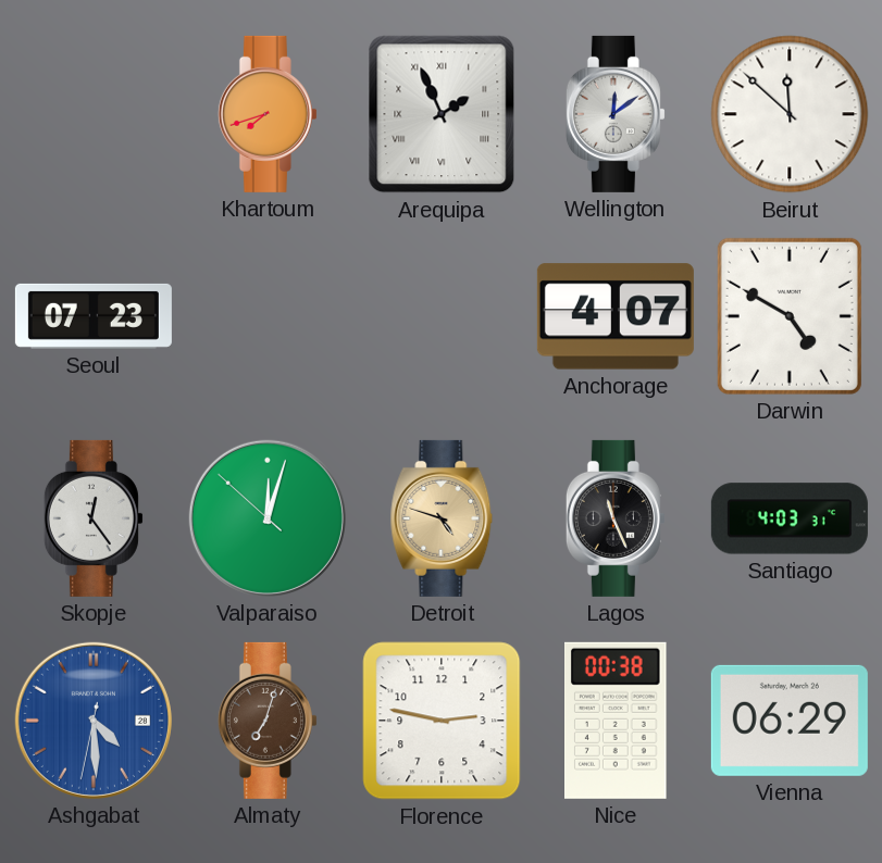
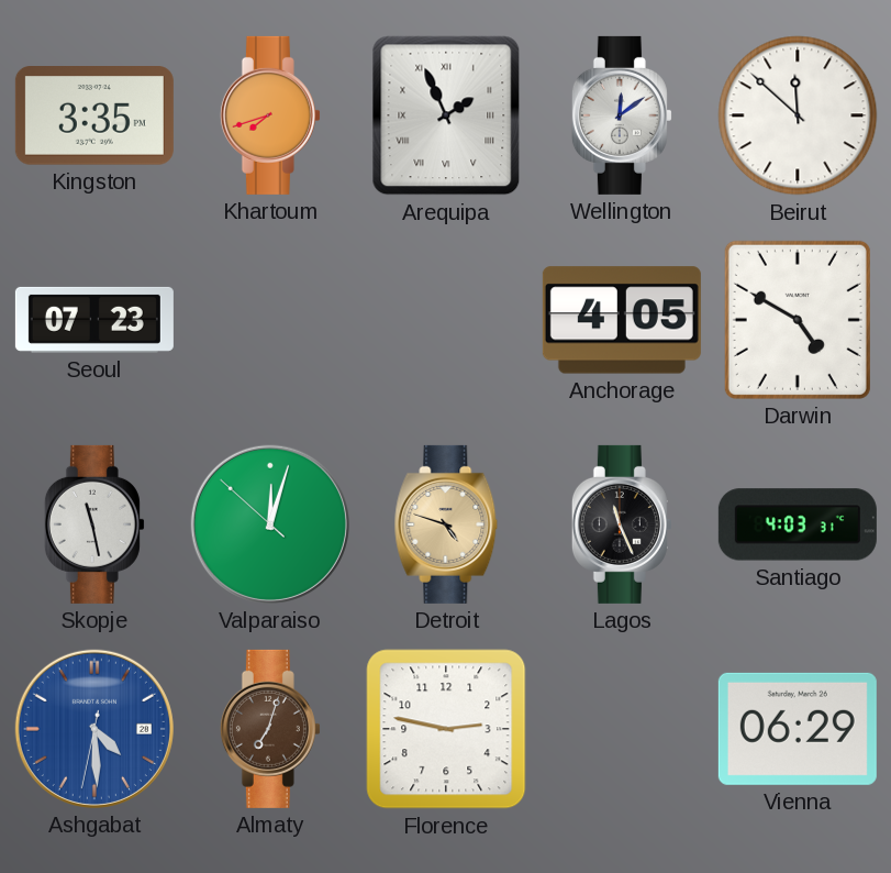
Kingston: none -> 3:35 (94, 117)
Anchorage: 4:07 -> 4:05 (622, 320)
Skopje: 12:24 -> 11:28 (94, 524)
Nice: 00:38 -> none (617, 721)
